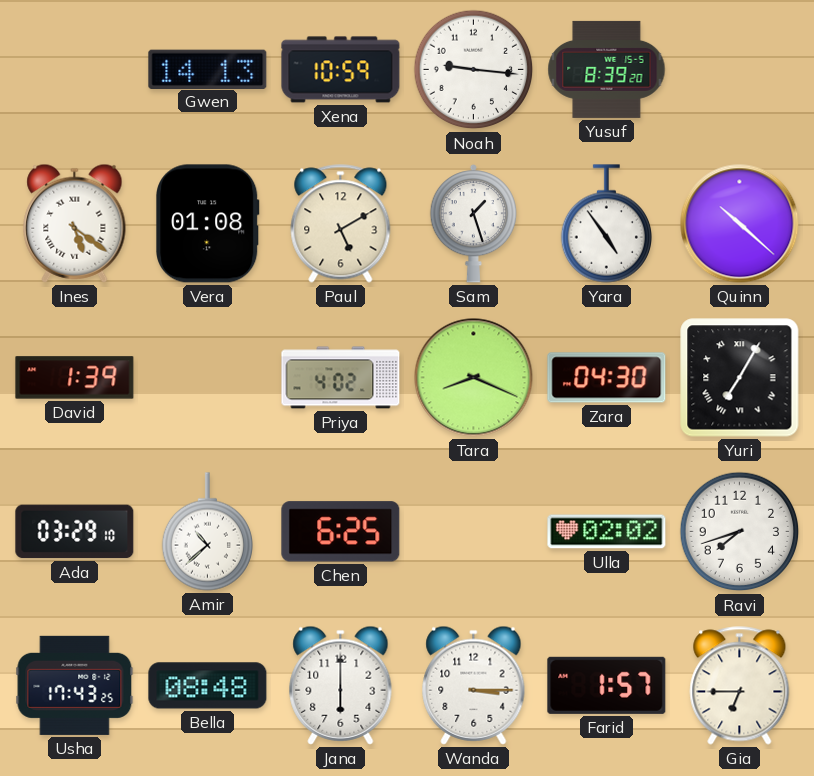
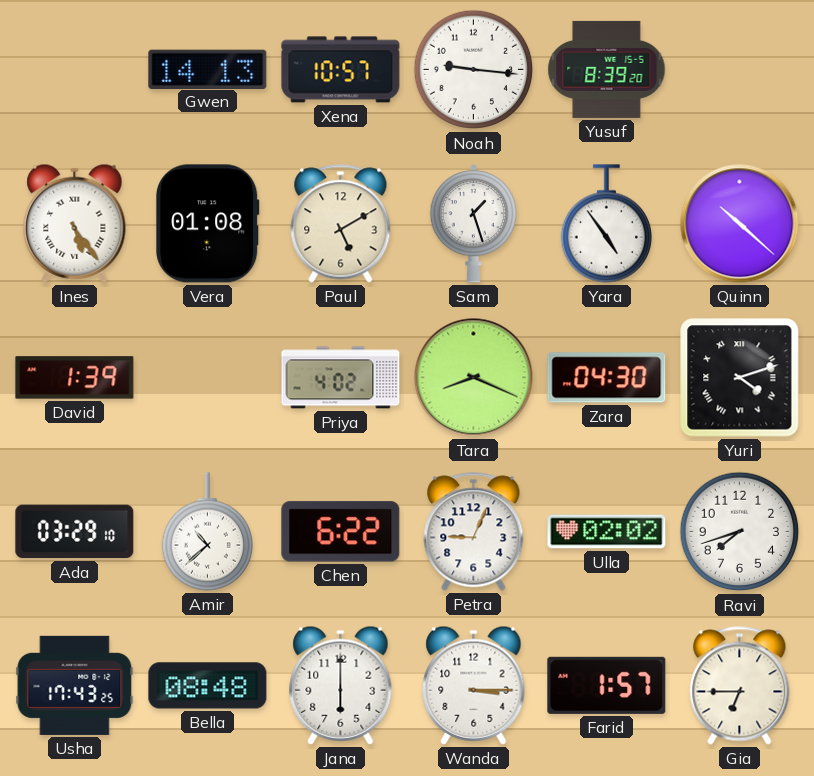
Xena: 10:59 -> 10:57 (341, 70)
Ines: 5:21 -> 5:24 (75, 223)
Yuri: 7:05 -> 4:12 (740, 378)
Chen: 6:25 -> 6:22 (341, 532)
Petra: none -> 9:04 (474, 532)
